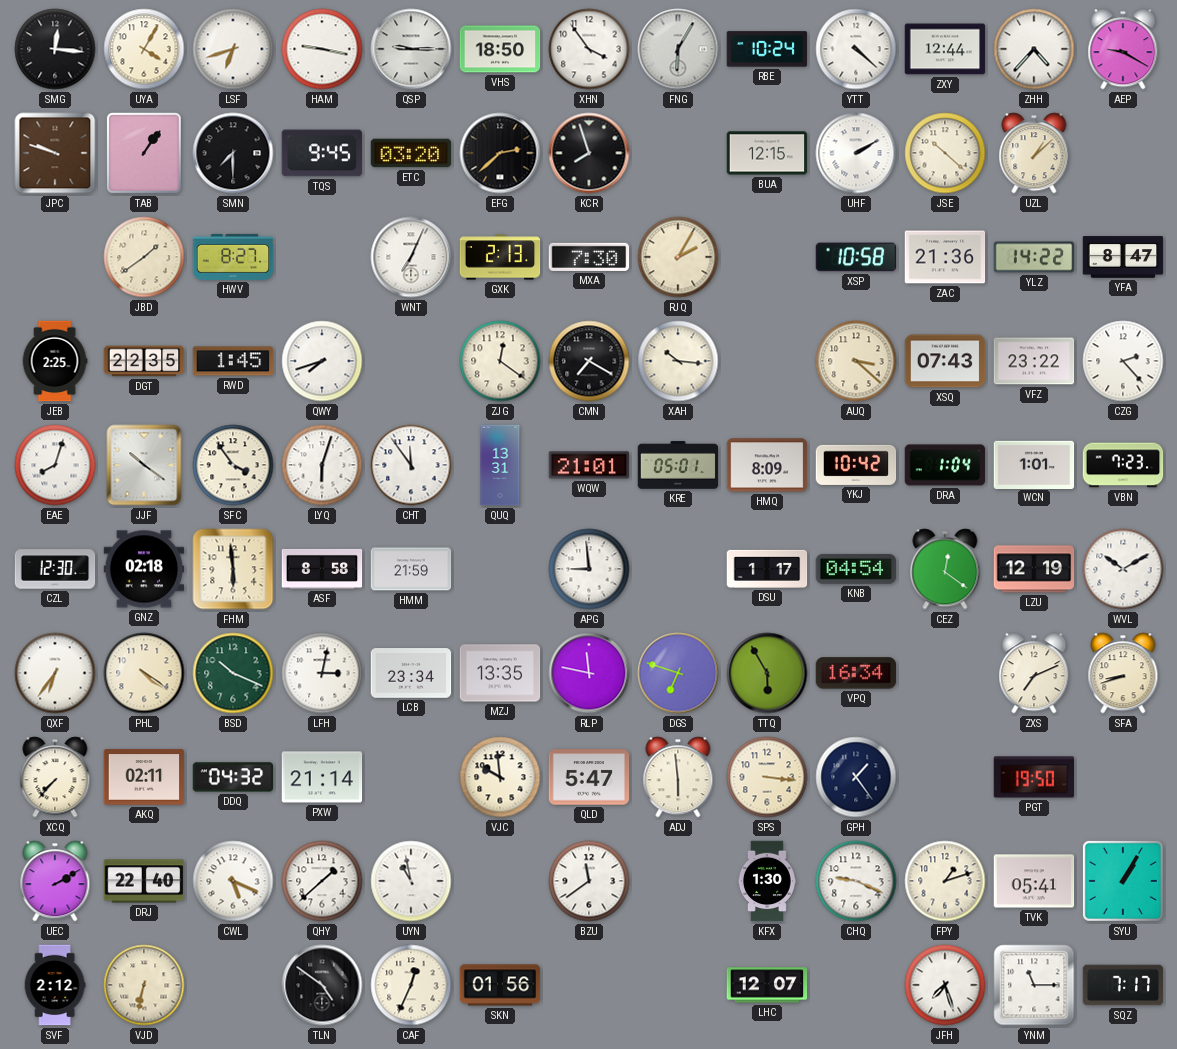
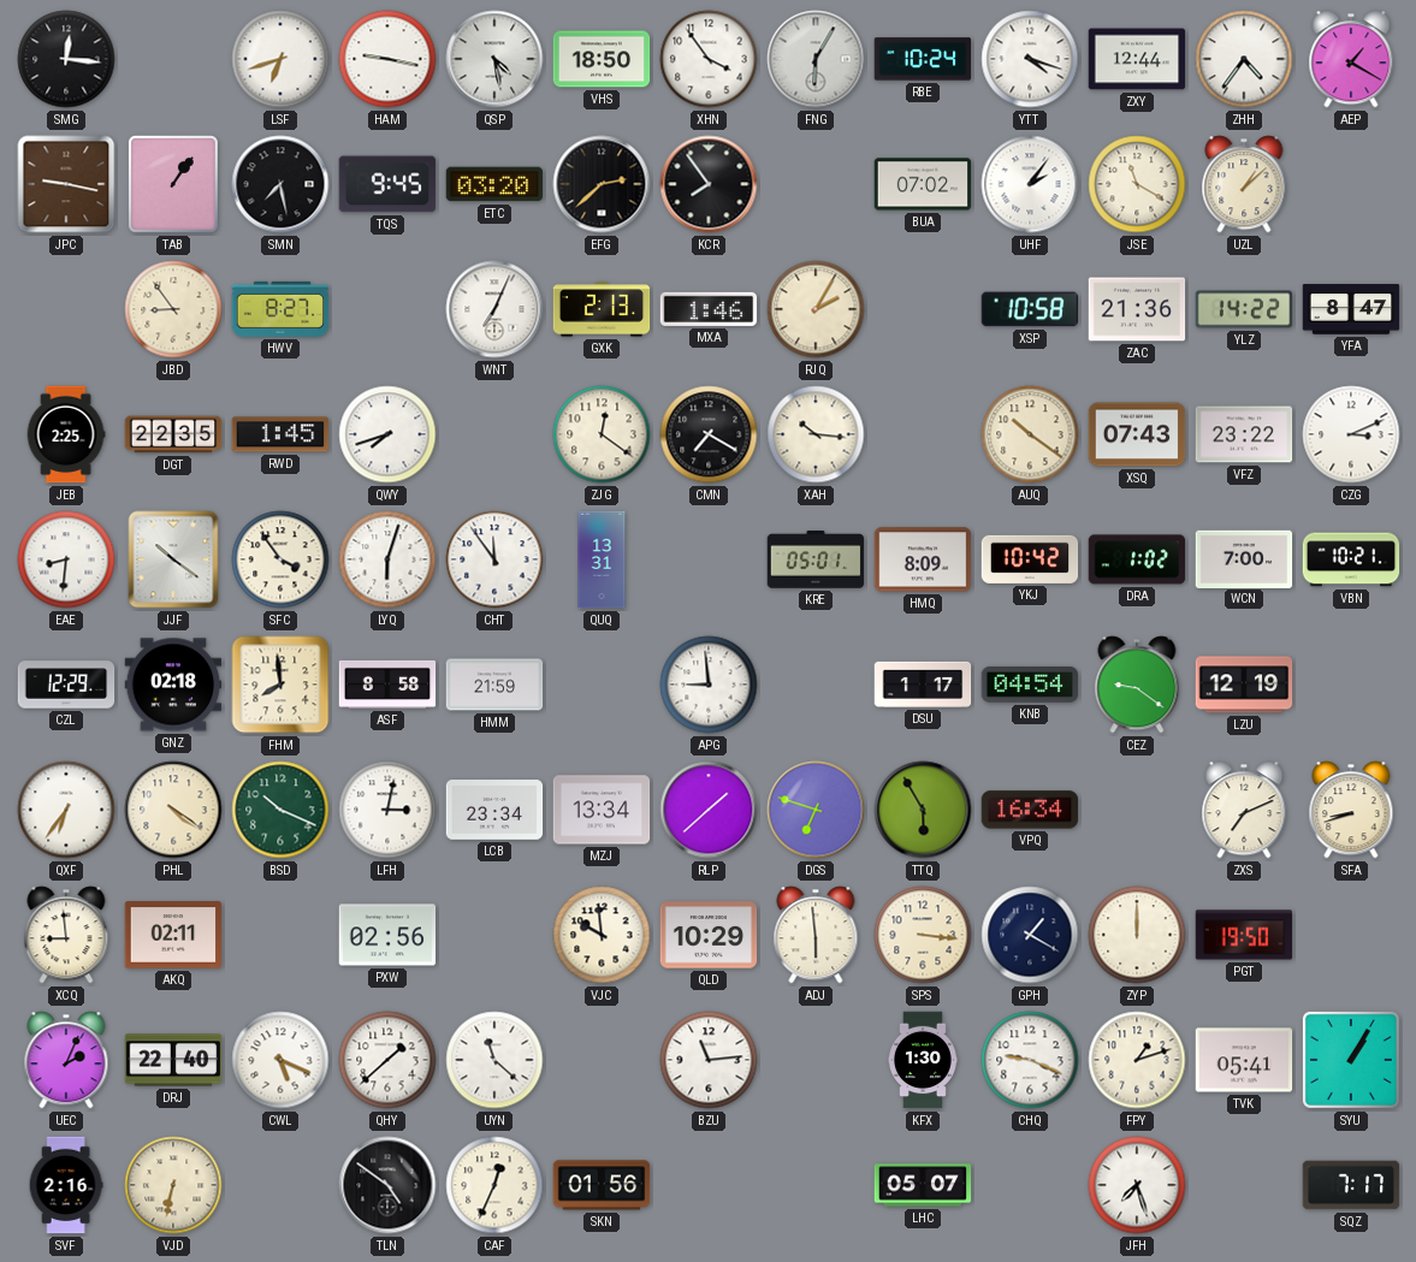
UYA: 4:05 -> none (144, 49)
QSP: 9:15 -> 4:28 (494, 59)
YTT: 4:22 -> 4:18 (1030, 59)
ZHH: 4:37 -> 4:36 (1244, 59)
AEP: 9:20 -> 1:20 (1351, 59)
JPC: 9:48 -> 9:17 (66, 184)
SMN: 7:30 -> 7:28 (280, 184)
KCR: 7:57 -> 7:54 (709, 184)
BUA: 12:15 -> 07:02 (923, 184)
UHF: 2:10 -> 2:06 (1030, 184)
JSE: 10:22 -> 11:20 (1137, 184)
JBD: 1:39 -> 8:54 (173, 309)
MXA: 7:30 -> 1:46 (709, 309)
AUQ: 3:22 -> 10:21 (1030, 434)
CZG: 2:23 -> 3:11 (1351, 434)
EAE: 8:03 -> 8:31 (66, 559)
WQW: 21:01 -> none (589, 465)
DRA: 1:04 -> 1:02 (1137, 559)
WCN: 1:01 -> 7:00 (1244, 558)
VBN: 7:23 -> 10:21 (1351, 559)
CZL: 12:30 -> 12:29 (66, 685)
FHM: 5:59 -> 7:59 (280, 685)
CEZ: 12:21 -> 9:21 (1137, 685)
WVL: 10:10 -> none (1123, 569)
MZJ: 13:35 -> 13:34 (602, 810)
RLP: 11:47 -> 1:38 (709, 810)
XCQ: 7:37 -> 8:59 (66, 935)
DDQ: 04:32 -> none (233, 777)
PXW: 21:14 -> 02:56 (387, 935)
QLD: 5:47 -> 10:29 (709, 935)
GPH: 1:24 -> 1:20 (1030, 935)
ZYP: none -> 12:00 (1137, 935)
UEC: 2:10 -> 2:04 (66, 1060)
UYN: 10:58 -> 11:22 (494, 1060)
BZU: 11:39 -> 11:14 (709, 1060)
SVF: 2:12 -> 2:16 (66, 1185)
LHC: 12:07 -> 05:07 (923, 1185)
YNM: 11:15 -> none (1034, 985)
